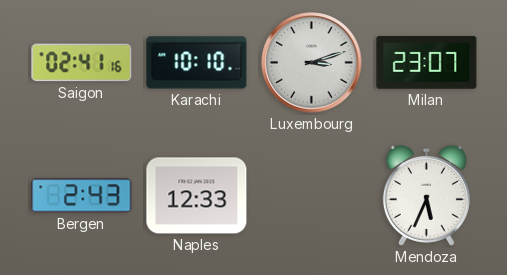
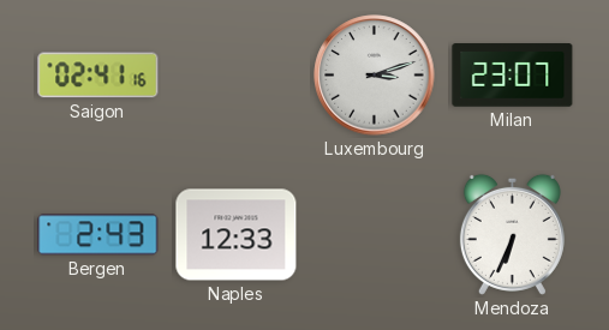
Karachi: 10:10 -> none (197, 63)
Mendoza: 5:34 -> 6:34 (512, 234)
